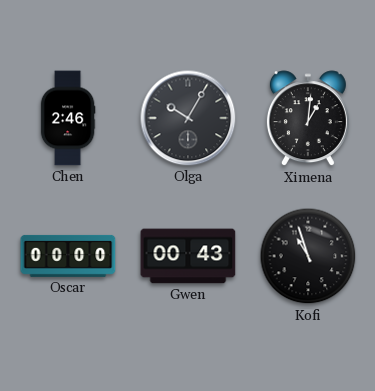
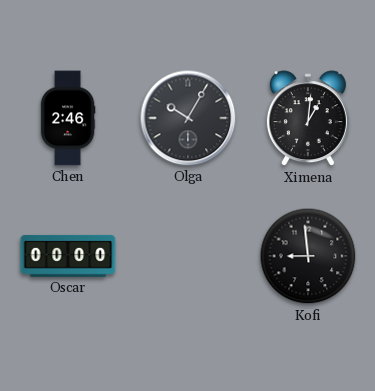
Gwen: 00:43 -> none (188, 256)
Kofi: 10:57 -> 8:59 (308, 256)
